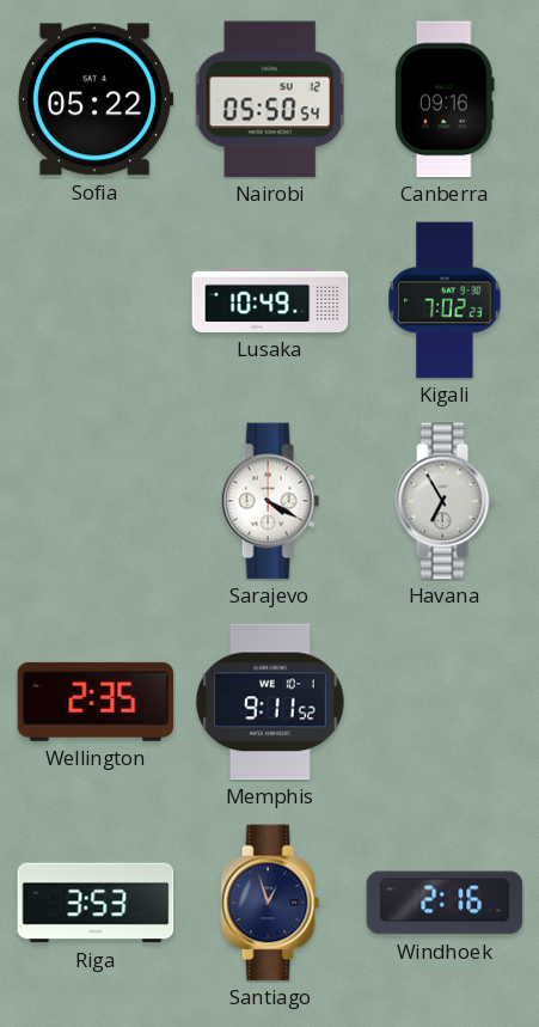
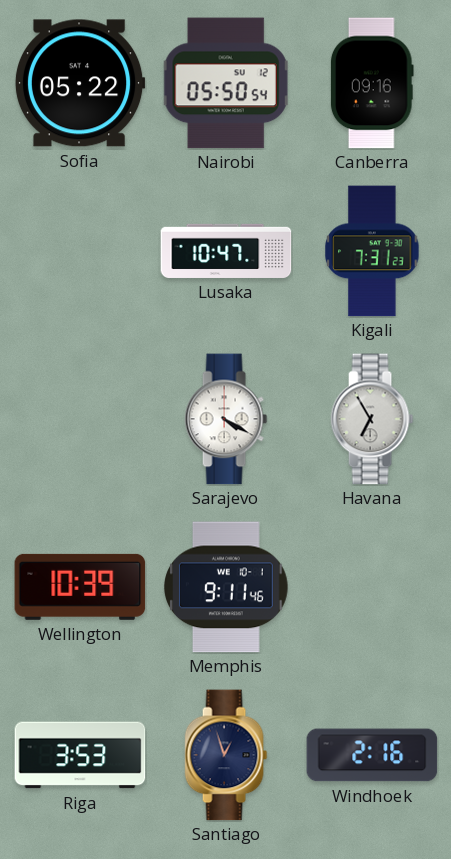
Lusaka: 10:49 -> 10:47 (226, 251)
Kigali: 7:02 -> 7:31 (372, 251)
Wellington: 2:35 -> 10:39 (80, 587)
Memphis: 9:11:52 -> 9:11:46 (226, 587)
